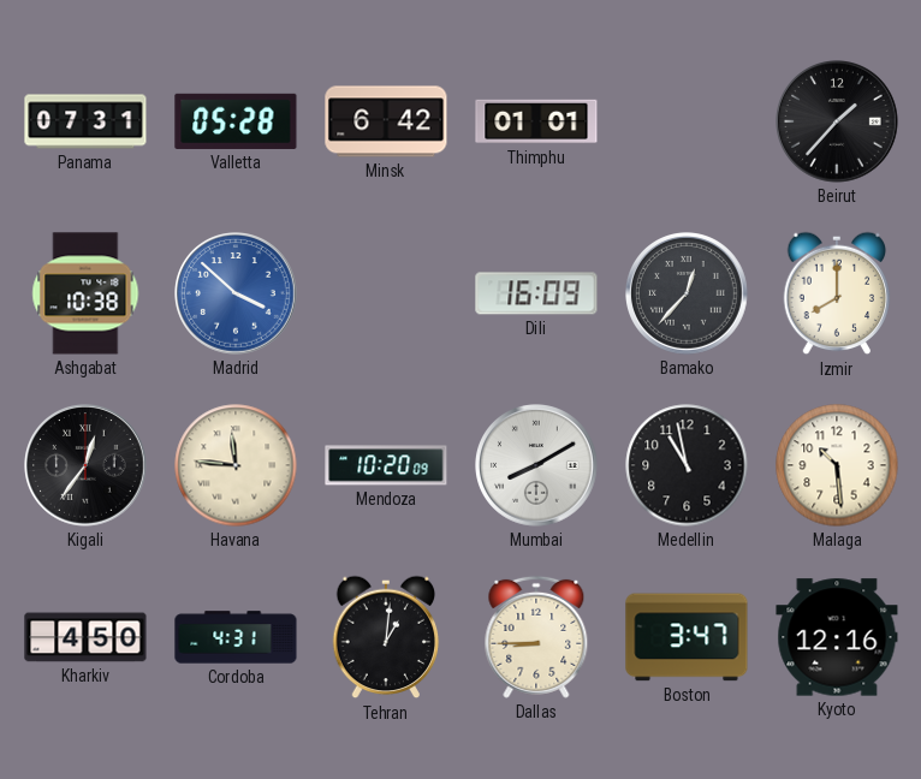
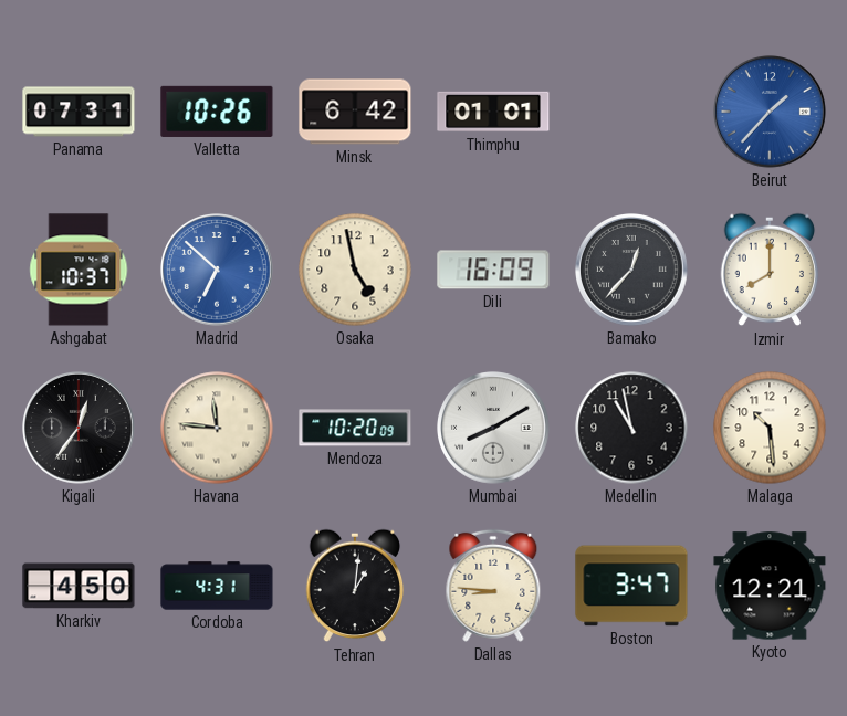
Valletta: 05:28 -> 10:26 (217, 112)
Beirut dial: black -> blue (771, 113)
Ashgabat: 10:38 -> 10:37 (79, 270)
Madrid: 3:52 -> 6:52 (218, 271)
Osaka: none -> 4:58 (355, 270)
Dallas: 8:45 -> 8:46 (493, 586)
Kyoto: 12:16 -> 12:21 (770, 586)
